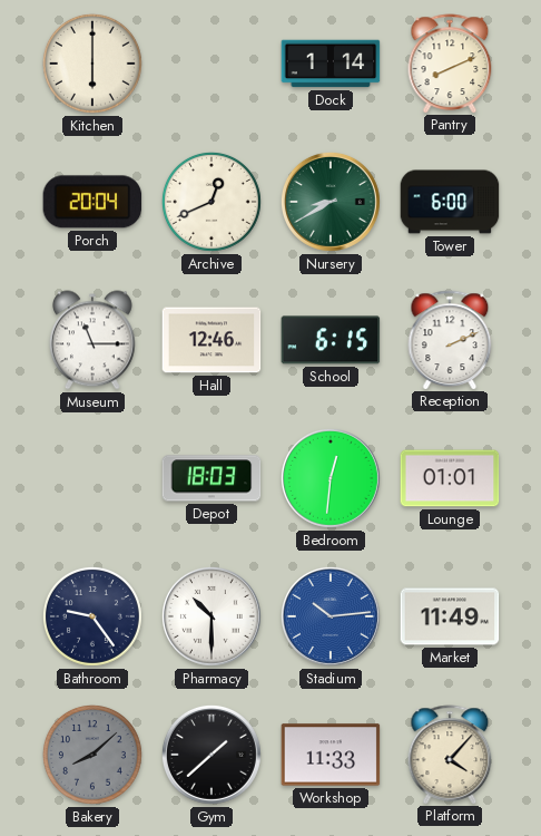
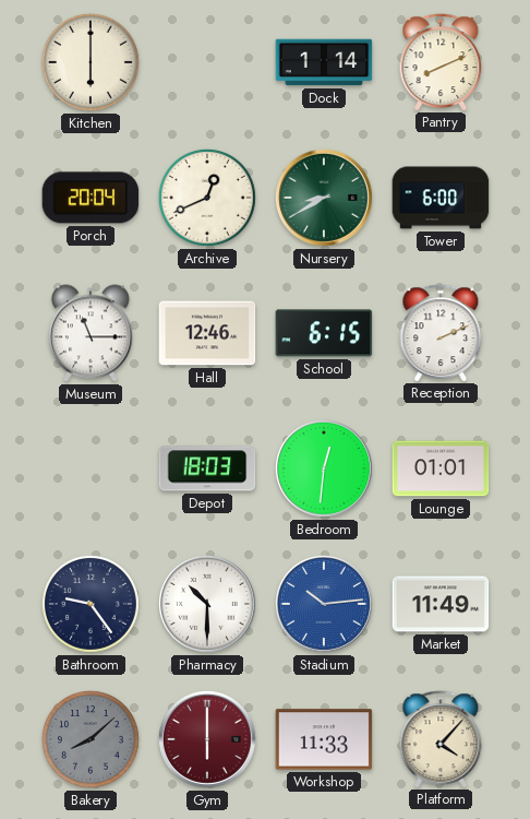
Gym: 1:38 -> 6:00 (207, 739)
Gym dial: black -> burgundy (207, 739)
